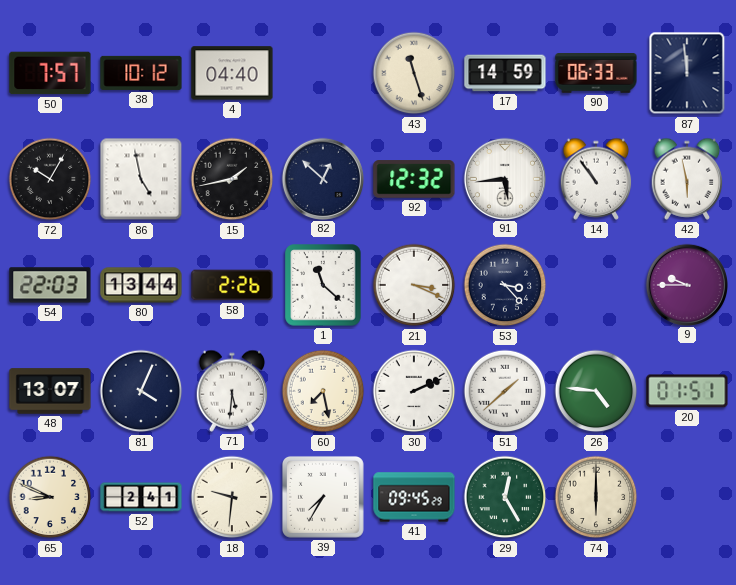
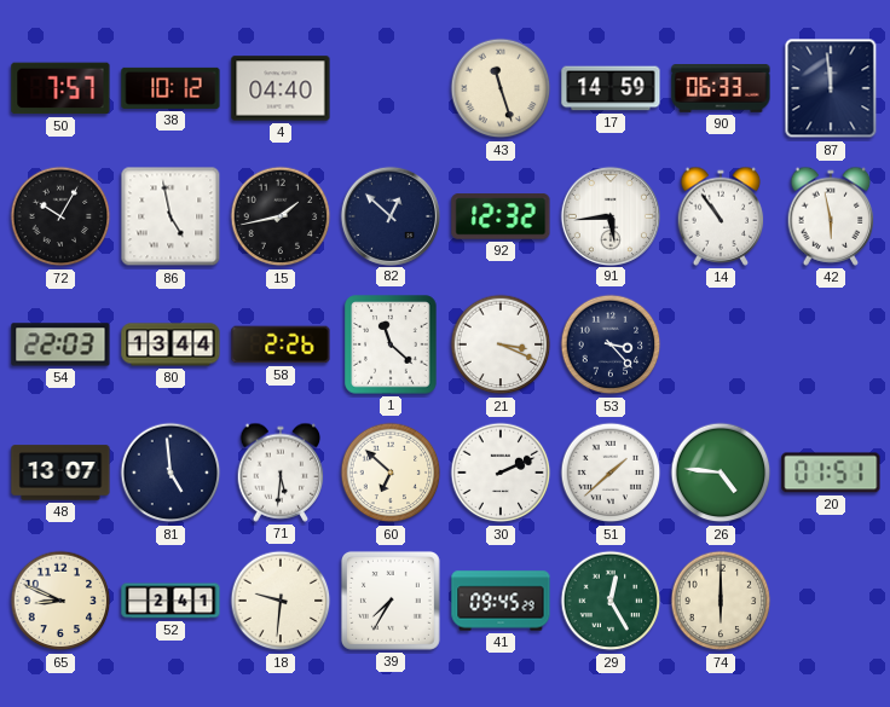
9: 9:45 -> none (686, 284)
81: 4:04 -> 4:59 (171, 473)
60: 7:28 -> 6:52 (391, 473)
